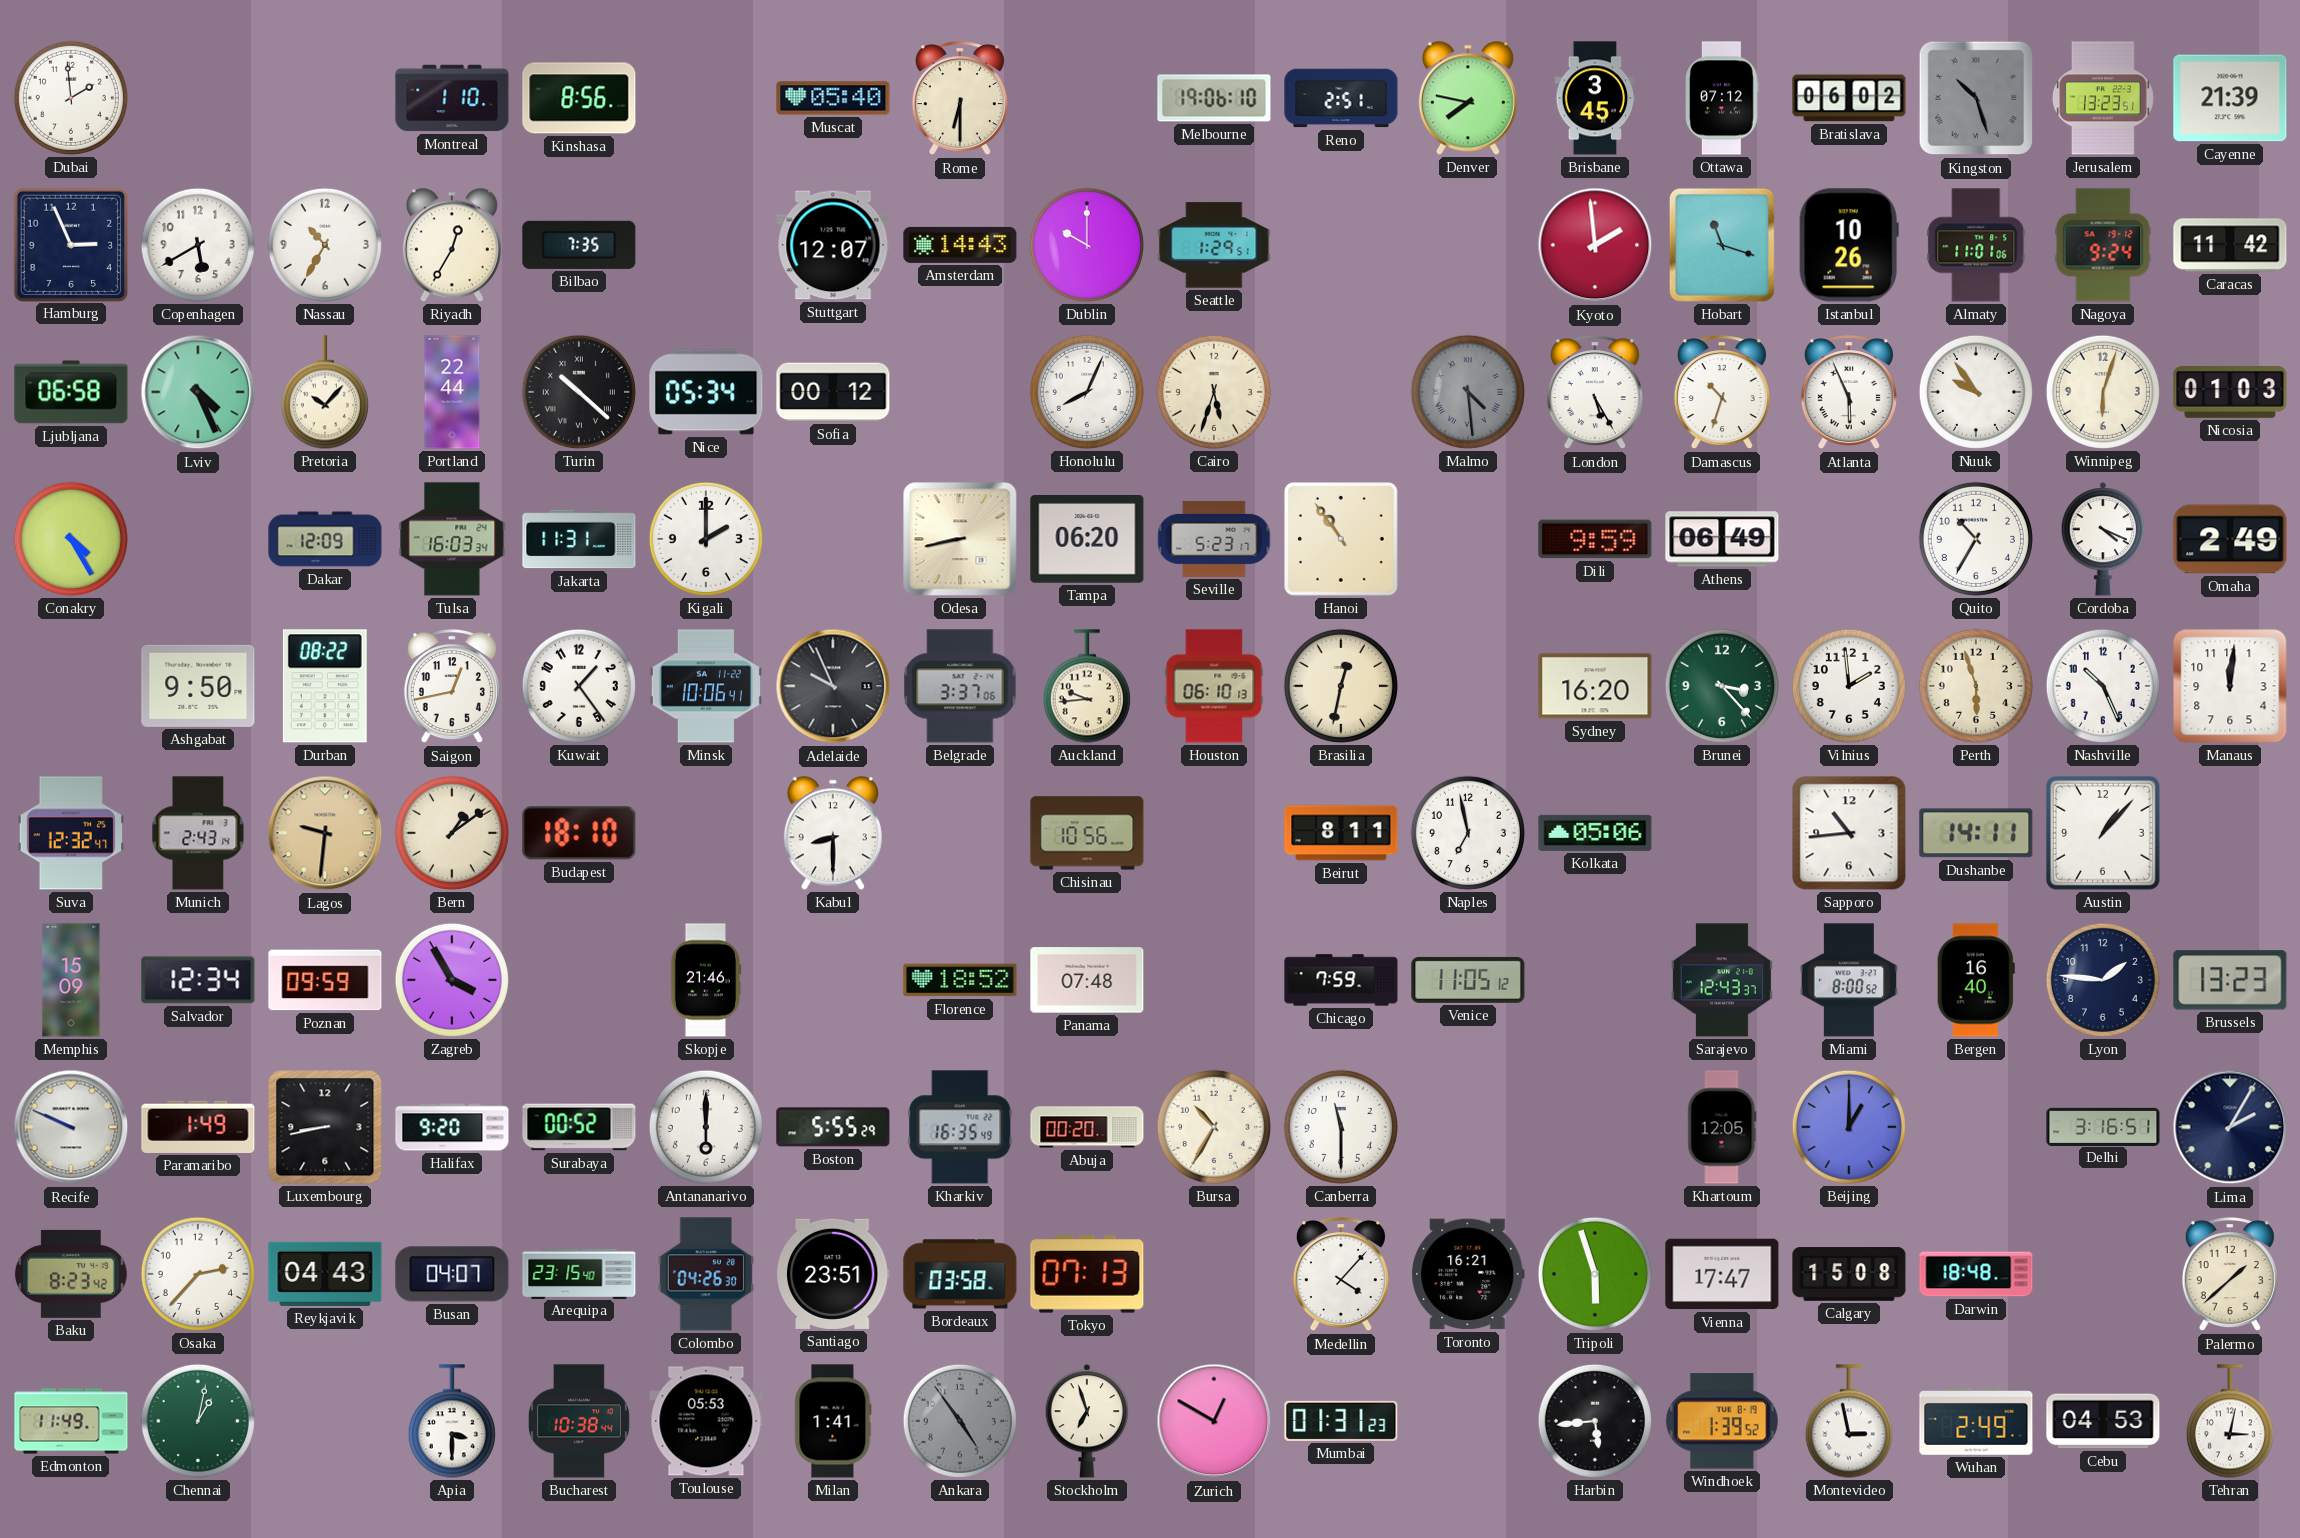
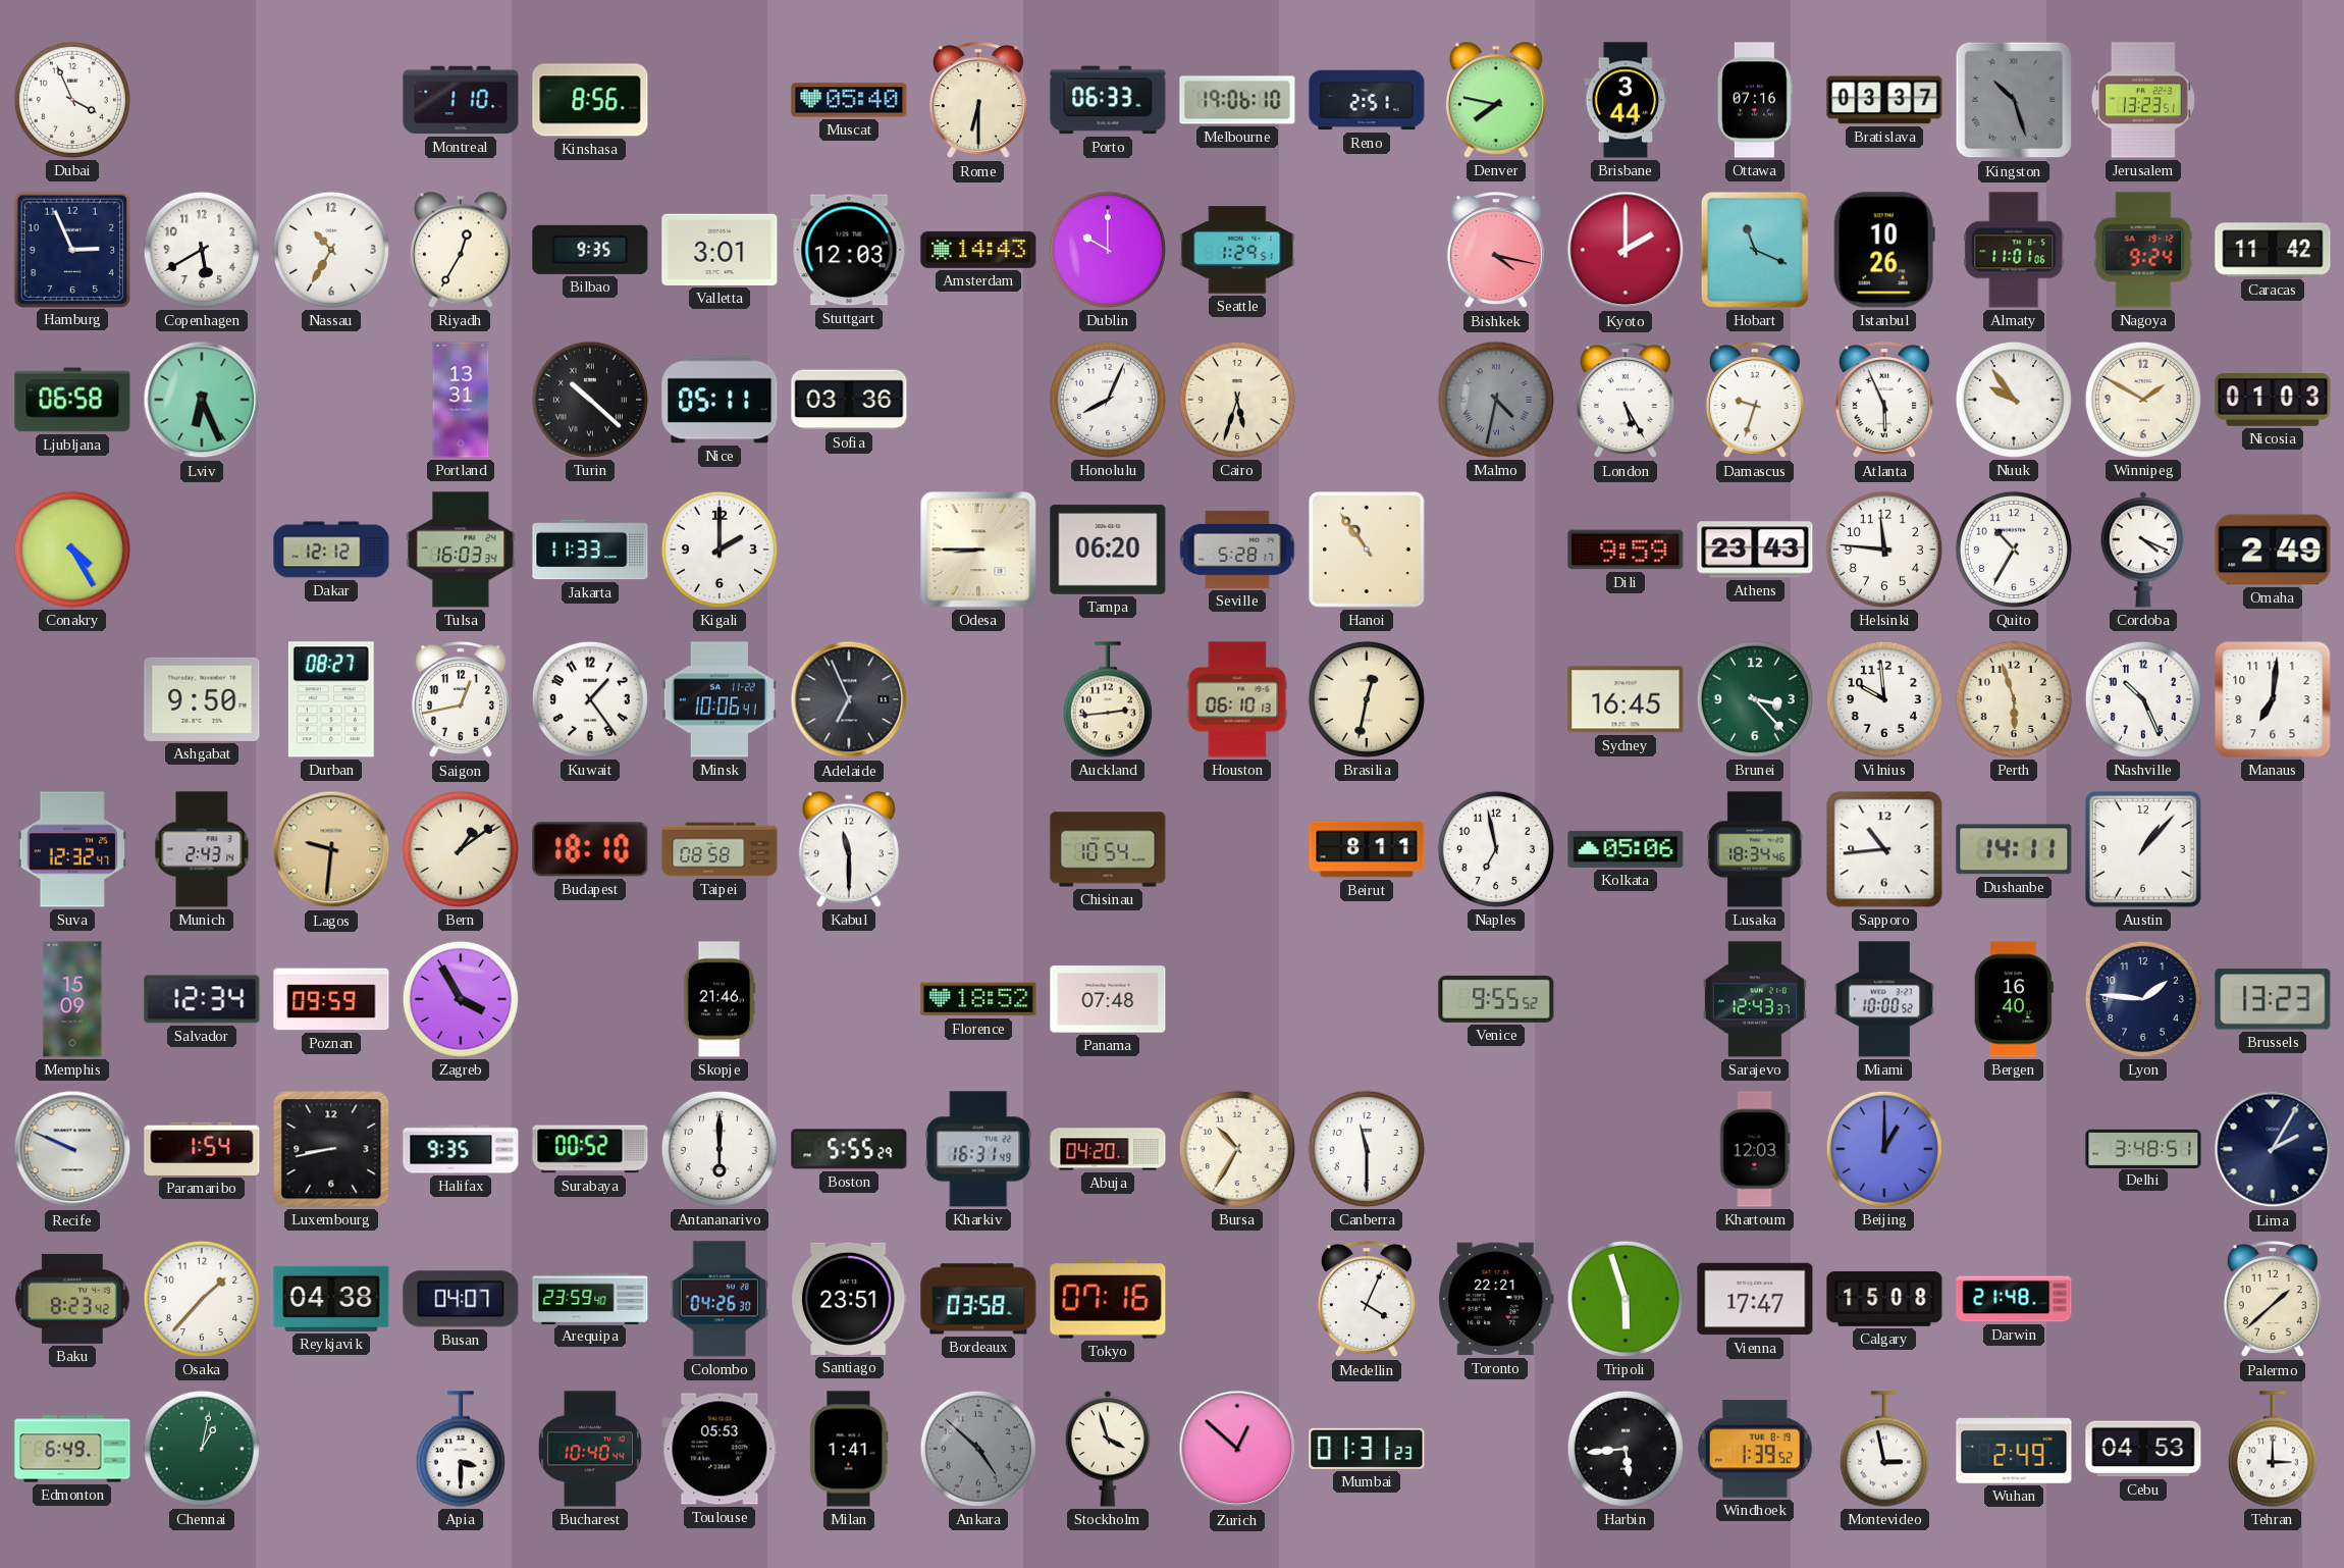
Dubai: 1:59 -> 3:56 (72, 100)
Porto: none -> 06:33 (1108, 100)
Brisbane: 3:45 -> 3:44 (1626, 100)
Ottawa: 07:12 -> 07:16 (1756, 100)
Bratislava: 06:02 -> 03:37 (1884, 100)
Cayenne: 21:39 -> none (2230, 98)
Bilbao: 7:35 -> 9:35 (590, 250)
Valletta: none -> 3:01 (720, 250)
Stuttgart: 12:07 -> 12:03 (849, 250)
Bishkek: none -> 4:17 (1496, 251)
Kyoto: 1:59 -> 2:00 (1626, 250)
Hobart: 11:18 -> 11:19 (1755, 250)
Lviv: 4:26 -> 6:26 (202, 400)
Pretoria: 10:07 -> none (325, 392)
Portland: 22:44 -> 13:31 (461, 400)
Nice: 05:34 -> 05:11 (720, 400)
Sofia: 00:12 -> 03:36 (849, 400)
Malmo: 4:29 -> 4:32 (1496, 400)
Damascus: 10:33 -> 9:33 (1755, 401)
Winnipeg: 6:03 -> 1:50 (2143, 400)
Dakar: 12:09 -> 12:12 (331, 550)
Jakarta: 11:31 -> 11:33 (590, 550)
Odesa: 8:43 -> 8:45 (978, 550)
Seville: 5:23 -> 5:28 (1237, 550)
Athens: 06:49 -> 23:43 (1755, 550)
Helsinki: none -> 11:46 (1884, 550)
Durban: 08:22 -> 08:27 (331, 699)
Adelaide: 9:56 -> 6:56 (849, 699)
Belgrade: 3:37 -> none (960, 686)
Auckland: 9:44 -> 2:44 (1108, 699)
Sydney: 16:20 -> 16:45 (1626, 699)
Vilnius: 1:59 -> 9:59 (1884, 699)
Manaus: 12:01 -> 7:01 (2273, 699)
Taipei: none -> 08:58 (720, 849)
Kabul: 8:30 -> 11:30 (849, 849)
Chisinau: 10:56 -> 10:54 (1108, 849)
Lusaka: none -> 18:34 (1755, 849)
Chicago: 7:59 -> none (1341, 980)
Venice: 11:05 -> 9:55 (1496, 999)
Miami: 8:00 -> 10:00 (1884, 999)
Paramaribo: 1:49 -> 1:54 (202, 1149)
Halifax: 9:20 -> 9:35 (461, 1149)
Kharkiv: 16:35 -> 16:31 (978, 1149)
Abuja: 00:20 -> 04:20 (1108, 1149)
Khartoum: 12:05 -> 12:03 (1755, 1149)
Delhi: 3:16 -> 3:48 (2143, 1148)
Osaka: 2:37 -> 1:37 (202, 1299)
Reykjavik: 04:43 -> 04:38 (331, 1299)
Arequipa: 23:15 -> 23:59 (590, 1298)
Tokyo: 07:13 -> 07:16 (1108, 1299)
Medellin: 4:07 -> 4:04 (1367, 1300)
Toronto: 16:21 -> 22:21 (1496, 1299)
Darwin: 18:48 -> 21:48 (2014, 1299)
Edmonton: 11:49 -> 6:49 (72, 1449)
Bucharest: 10:38 -> 10:40 (590, 1449)
Ankara: 4:54 -> 4:52 (978, 1449)
Stockholm: 6:57 -> 3:57 (1108, 1450)
Zurich: 12:50 -> 12:52 (1237, 1449)
Tehran: 3:02 -> 3:00 (2273, 1449)
